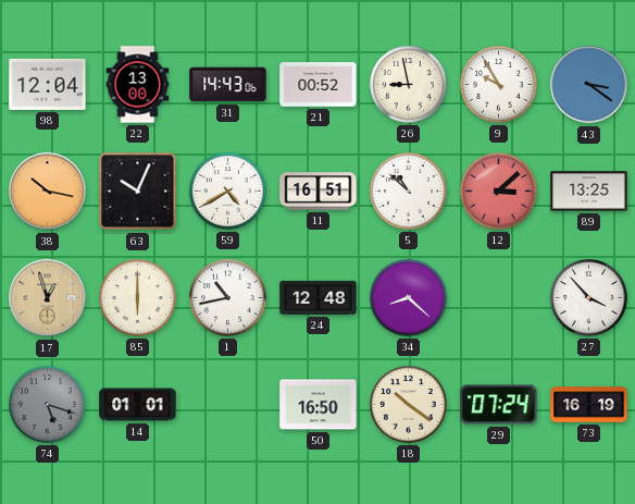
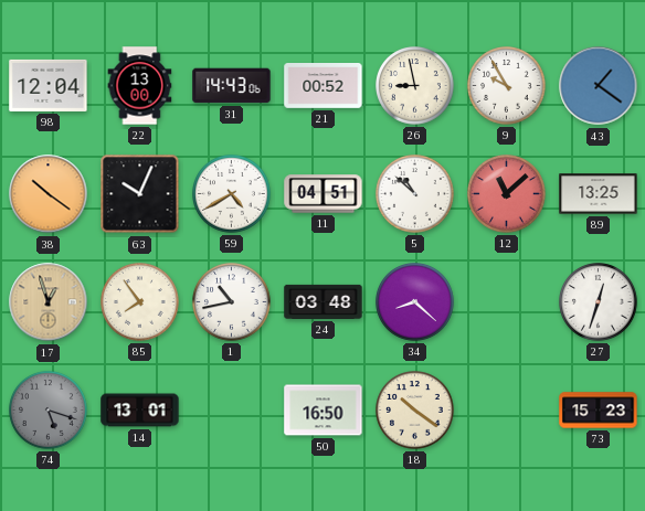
43: 3:21 -> 1:21 (599, 86)
38: 10:17 -> 10:21 (49, 194)
11: 16:51 -> 04:51 (324, 194)
12: 3:08 -> 11:08 (507, 194)
85: 6:00 -> 7:54 (140, 302)
24: 12:48 -> 03:48 (324, 301)
27: 3:53 -> 12:33 (599, 302)
14: 01:01 -> 13:01 (140, 411)
29: 07:24 -> none (499, 405)
73: 16:19 -> 15:23 (599, 411)
